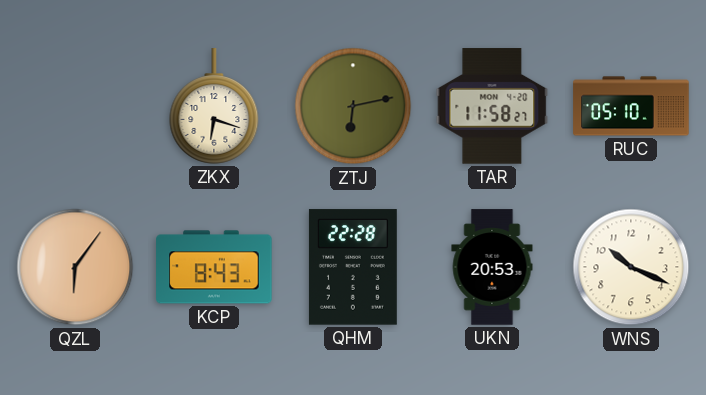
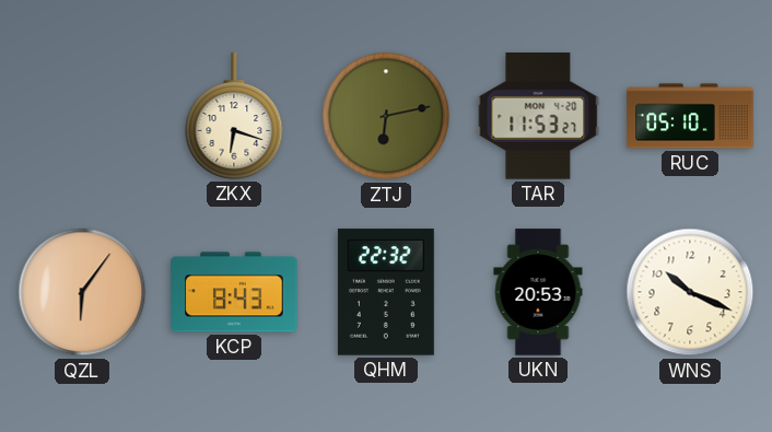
TAR: 11:58 -> 11:53 (538, 116)
QHM: 22:28 -> 22:32 (386, 292)
